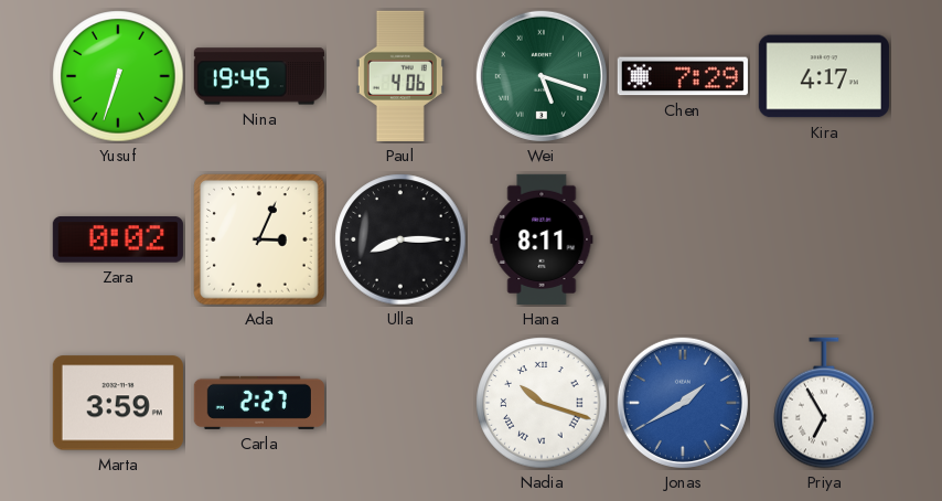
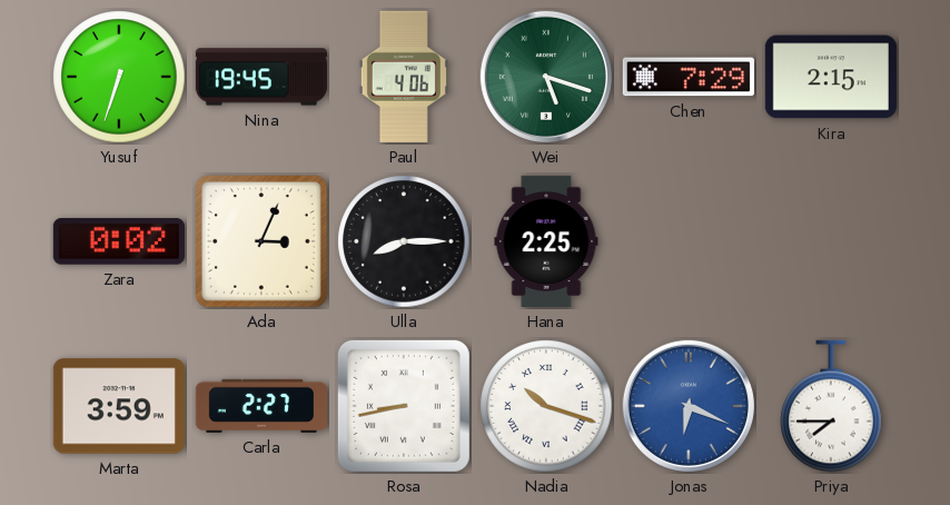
Kira: 4:17 -> 2:15 (831, 77)
Hana: 8:11 -> 2:25 (546, 241)
Rosa: none -> 8:43 (404, 406)
Jonas: 1:40 -> 6:19 (689, 406)
Priya: 6:55 -> 7:45 (831, 406)
